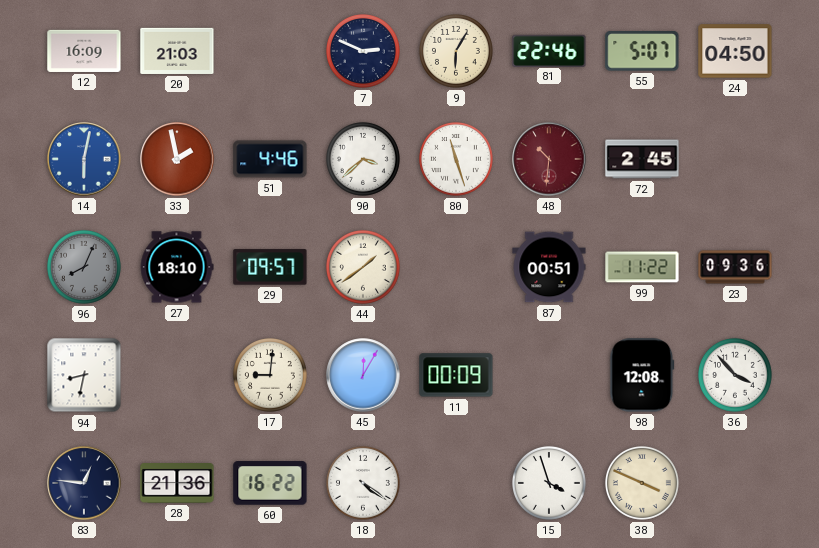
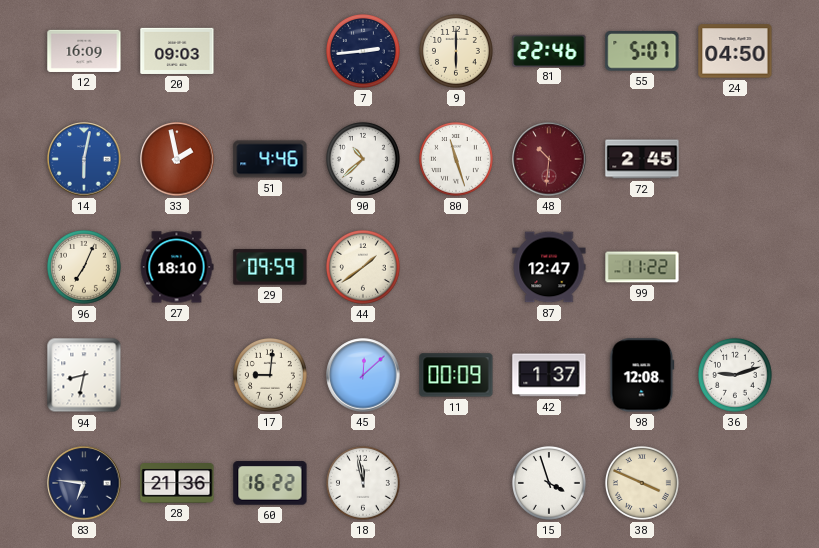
20: 21:03 -> 09:03 (177, 51)
7: 2:49 -> 2:44 (363, 51)
9: 6:05 -> 6:00 (456, 51)
90: 3:38 -> 10:38 (363, 159)
96: 8:04 -> 7:04 (84, 267)
96 dial: grey -> cream (84, 267)
29: 09:57 -> 09:59 (270, 267)
87: 00:51 -> 12:47 (549, 267)
23: 09:36 -> none (735, 267)
45: 12:05 -> 12:08 (363, 375)
42: none -> 1:37 (549, 375)
36: 3:53 -> 9:12 (735, 375)
83: 12:46 -> 6:46 (84, 483)
18: 4:21 -> 11:58 (363, 483)
